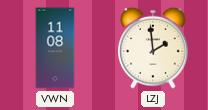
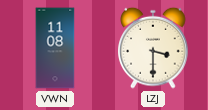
LZJ: 1:59 -> 3:30 (153, 48)
